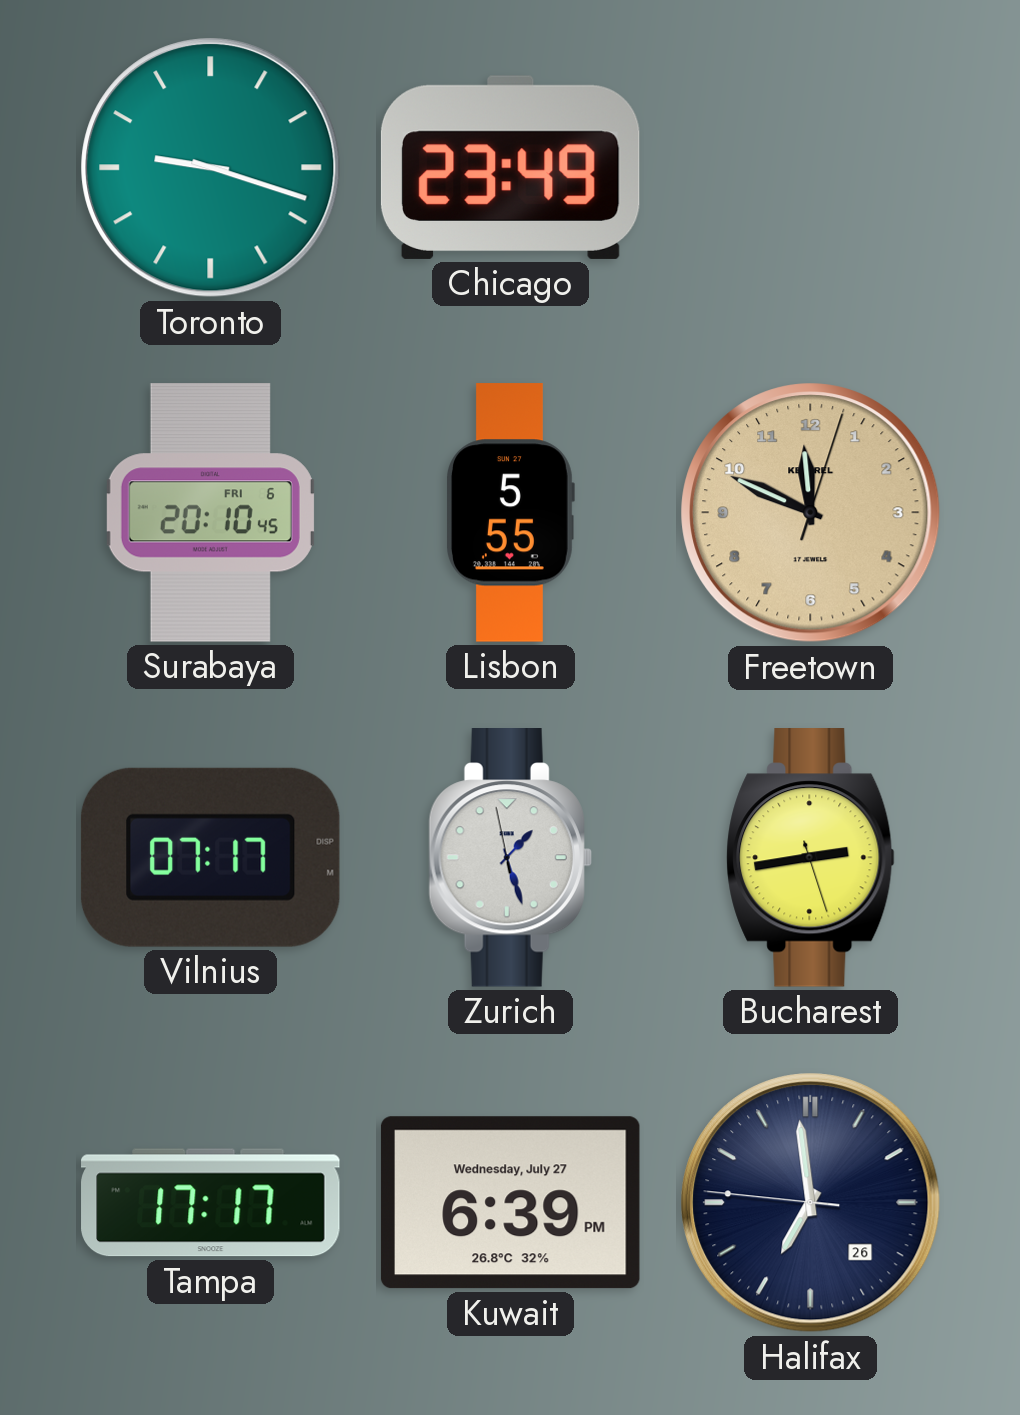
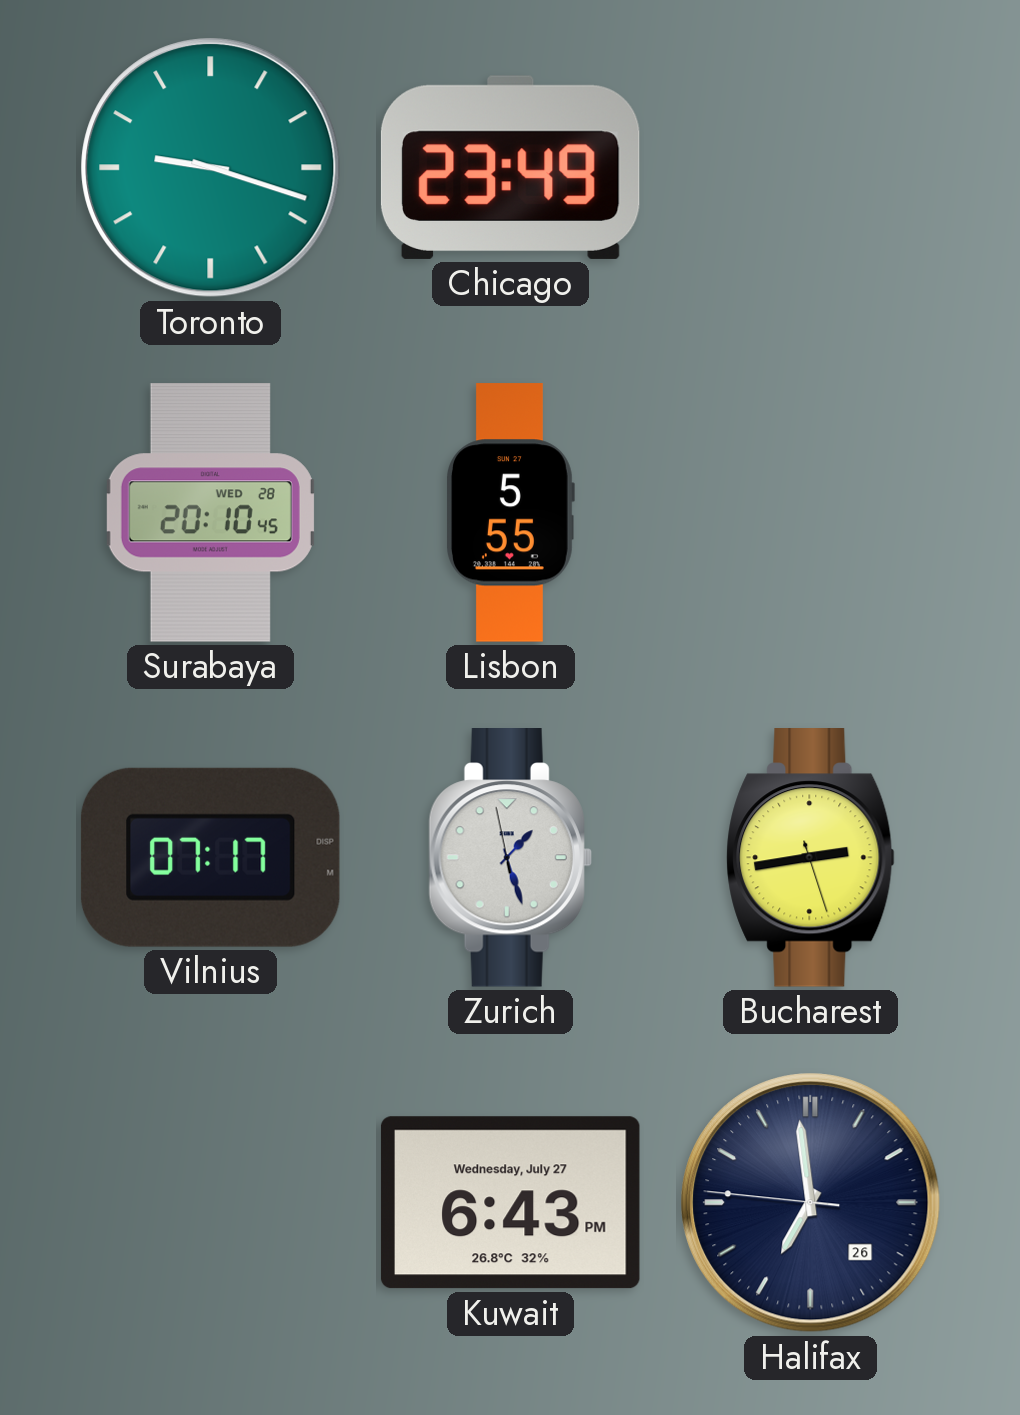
Surabaya date: FRI 6 -> WED 28 (210, 513)
Freetown: 11:49 -> none (811, 513)
Tampa: 17:17 -> none (211, 1203)
Kuwait: 6:39 -> 6:43 (510, 1203)
